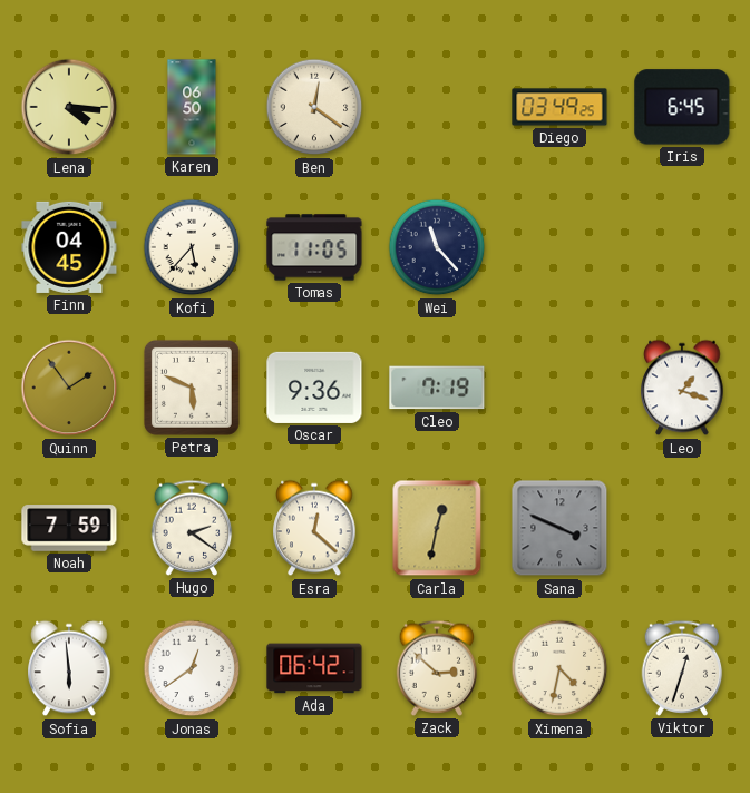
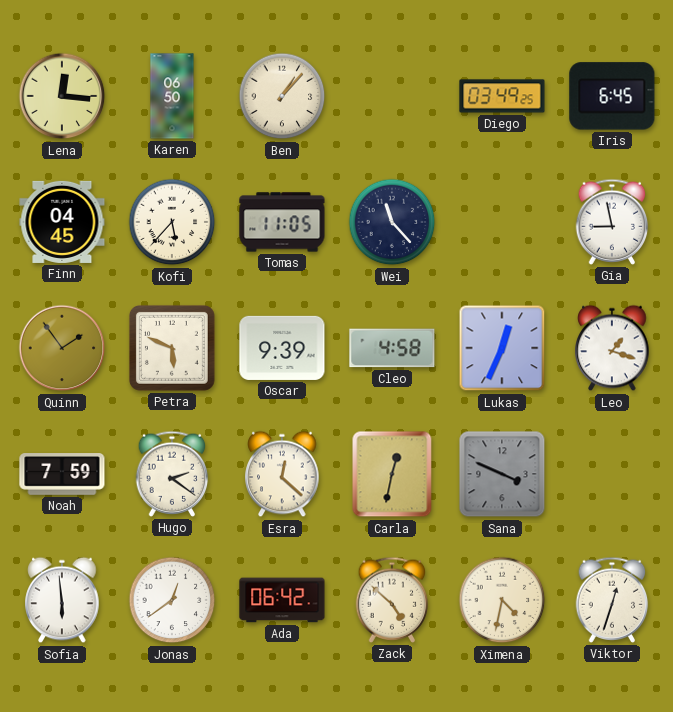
Lena: 4:16 -> 12:16 (62, 96)
Ben: 12:21 -> 1:07 (282, 96)
Gia: none -> 8:58 (612, 222)
Oscar: 9:36 -> 9:39 (282, 348)
Cleo: 7:19 -> 4:58 (392, 348)
Lukas: none -> 12:34 (502, 348)
Zack: 2:52 -> 4:52 (392, 600)
